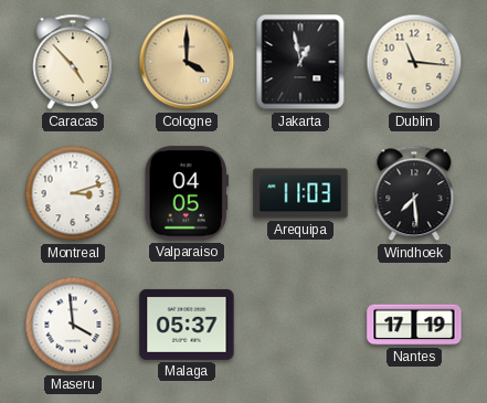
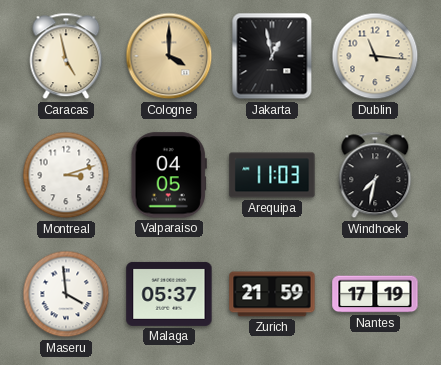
Caracas: 4:53 -> 4:58 (66, 56)
Windhoek: 7:29 -> 7:32 (375, 175)
Zurich: none -> 21:59 (272, 294)
